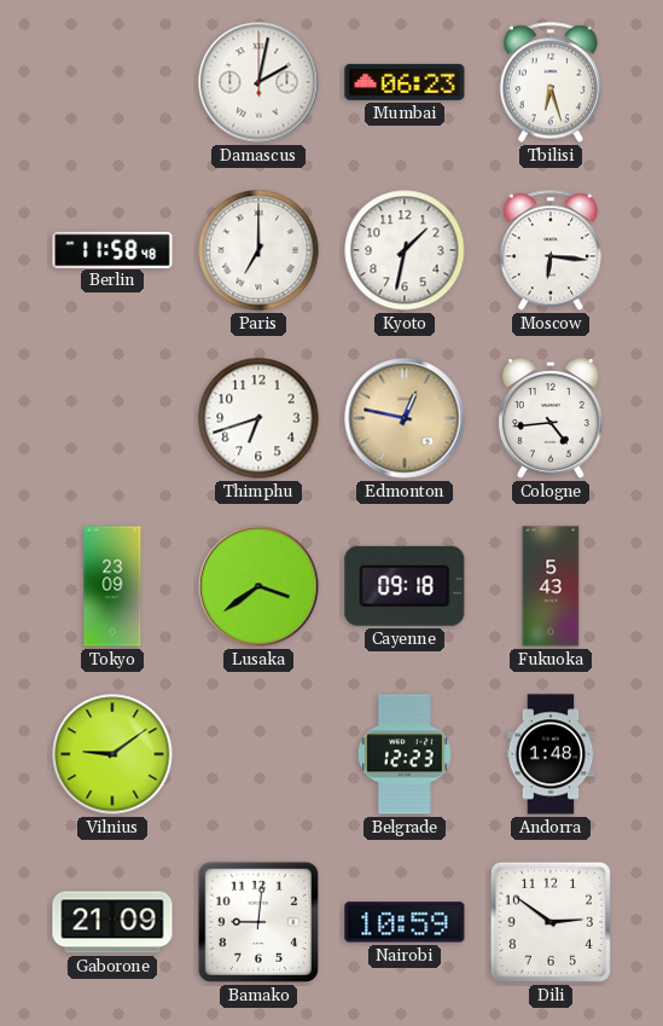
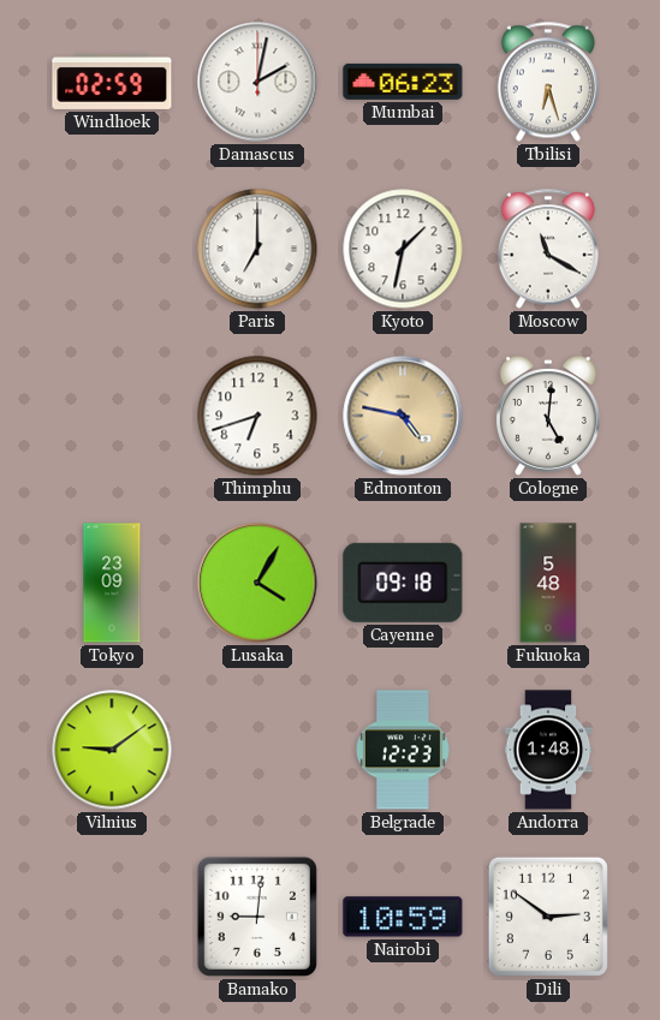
Windhoek: none -> 02:59 (112, 82)
Berlin: 11:58 -> none (112, 249)
Moscow: 6:16 -> 11:20 (548, 249)
Edmonton: 12:47 -> 4:47 (403, 416)
Cologne: 4:44 -> 5:01 (548, 416)
Lusaka: 3:39 -> 4:05 (257, 583)
Fukuoka: 5:43 -> 5:48 (548, 583)
Gaborone: 21:09 -> none (112, 922)
